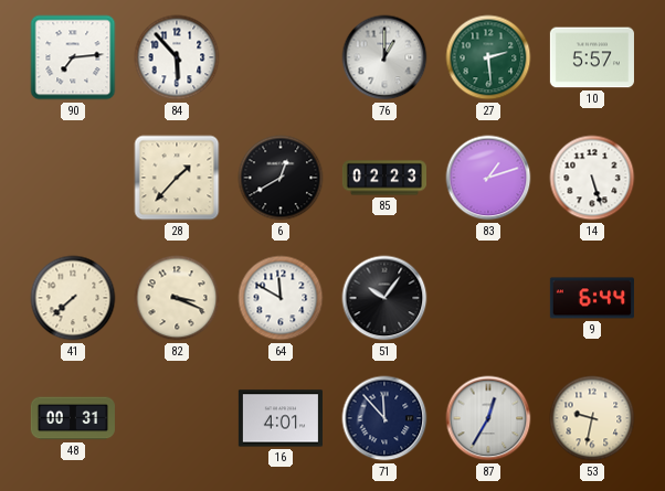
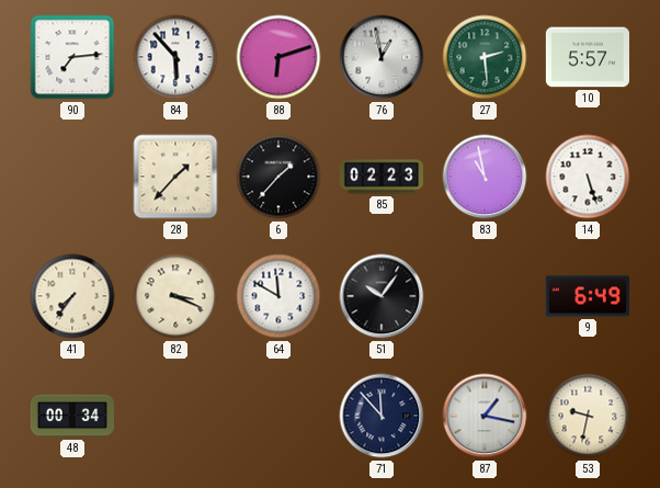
88: none -> 6:12 (278, 57)
76: 1:00 -> 12:58 (382, 57)
6: 12:40 -> 1:37 (278, 177)
83: 1:12 -> 10:58 (485, 177)
41: 7:38 -> 7:36 (72, 296)
9: 6:44 -> 6:49 (588, 296)
48: 00:31 -> 00:34 (72, 416)
16: 4:01 -> none (281, 418)
87: 12:35 -> 1:17 (485, 416)
